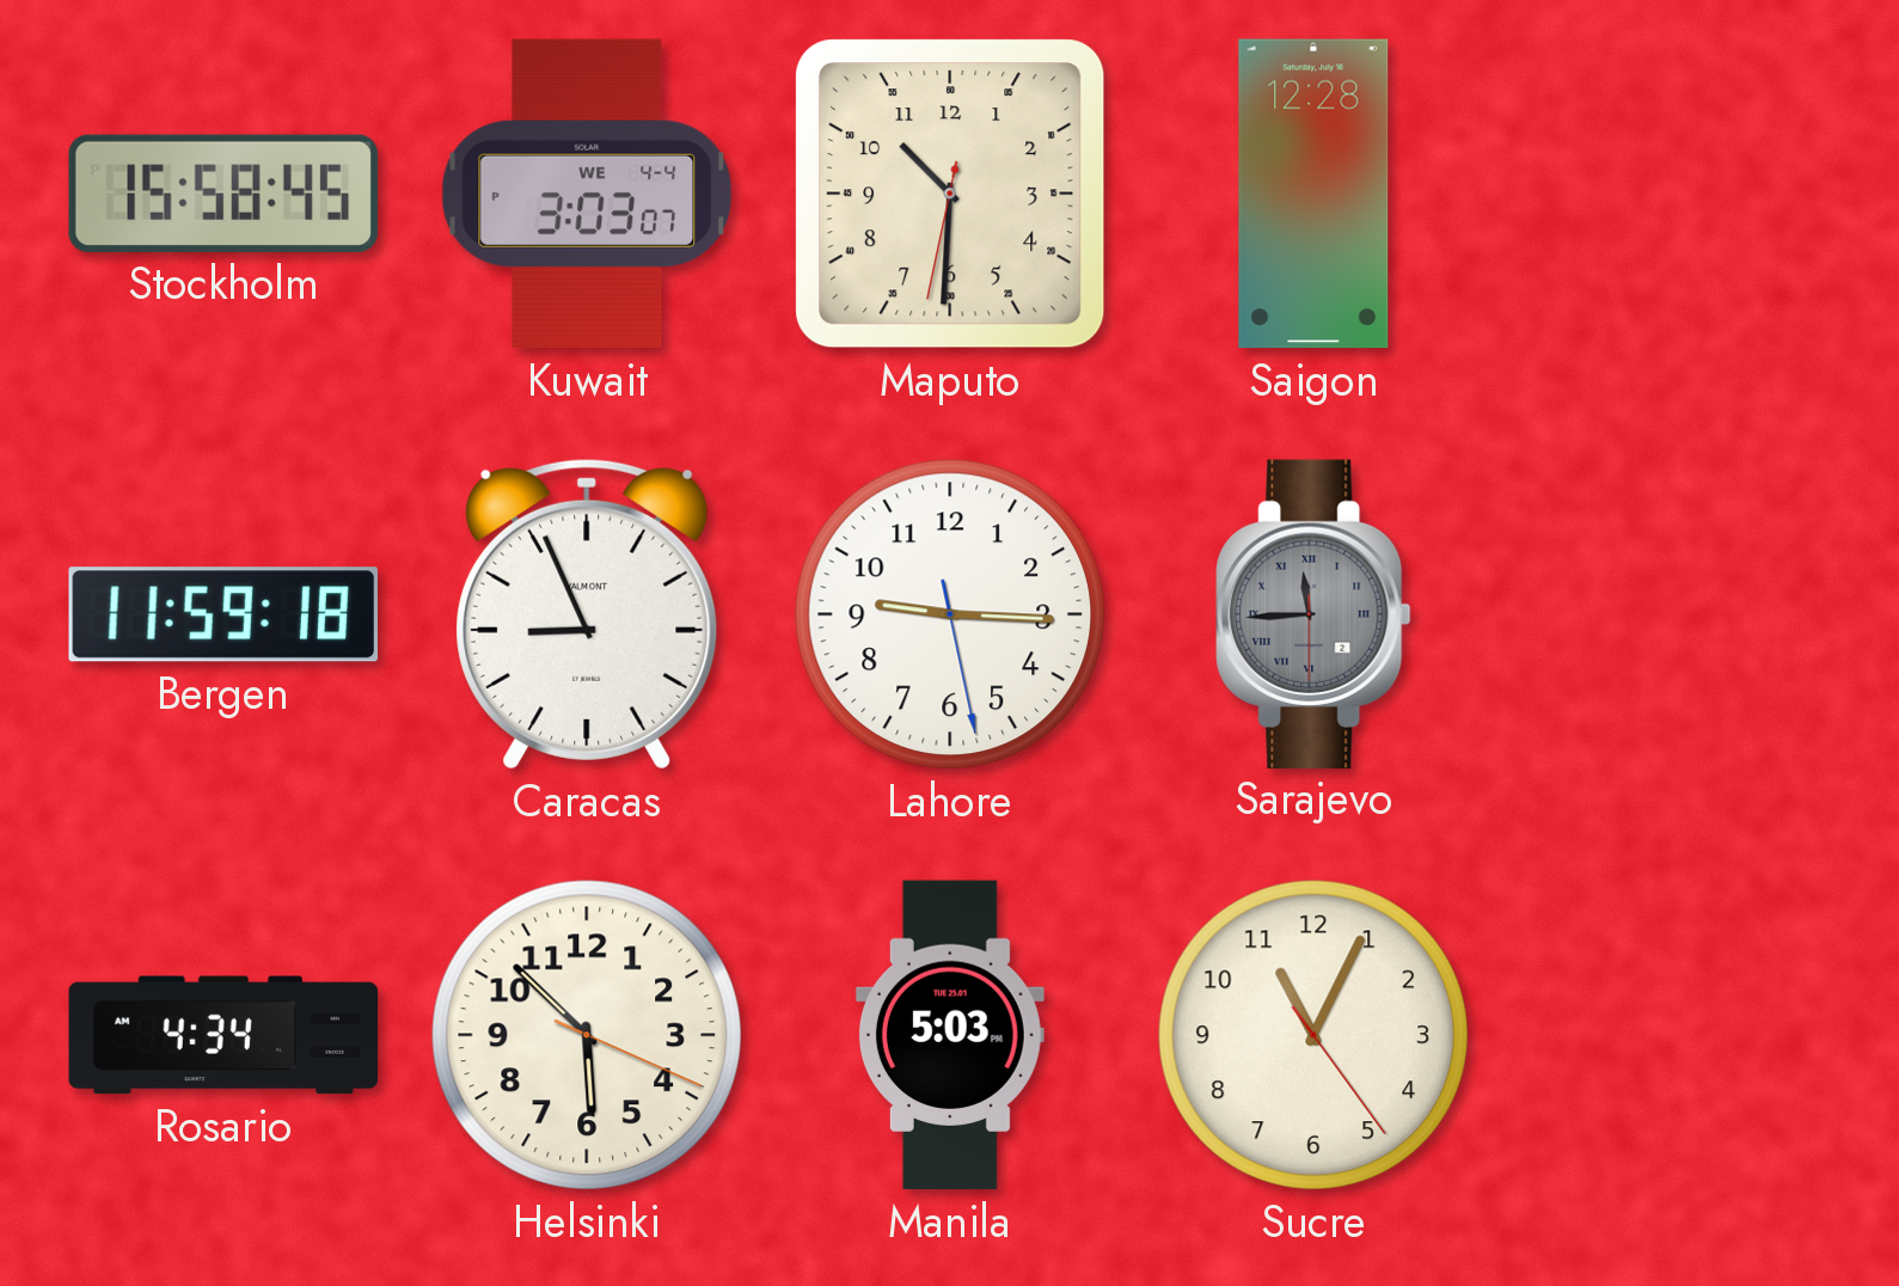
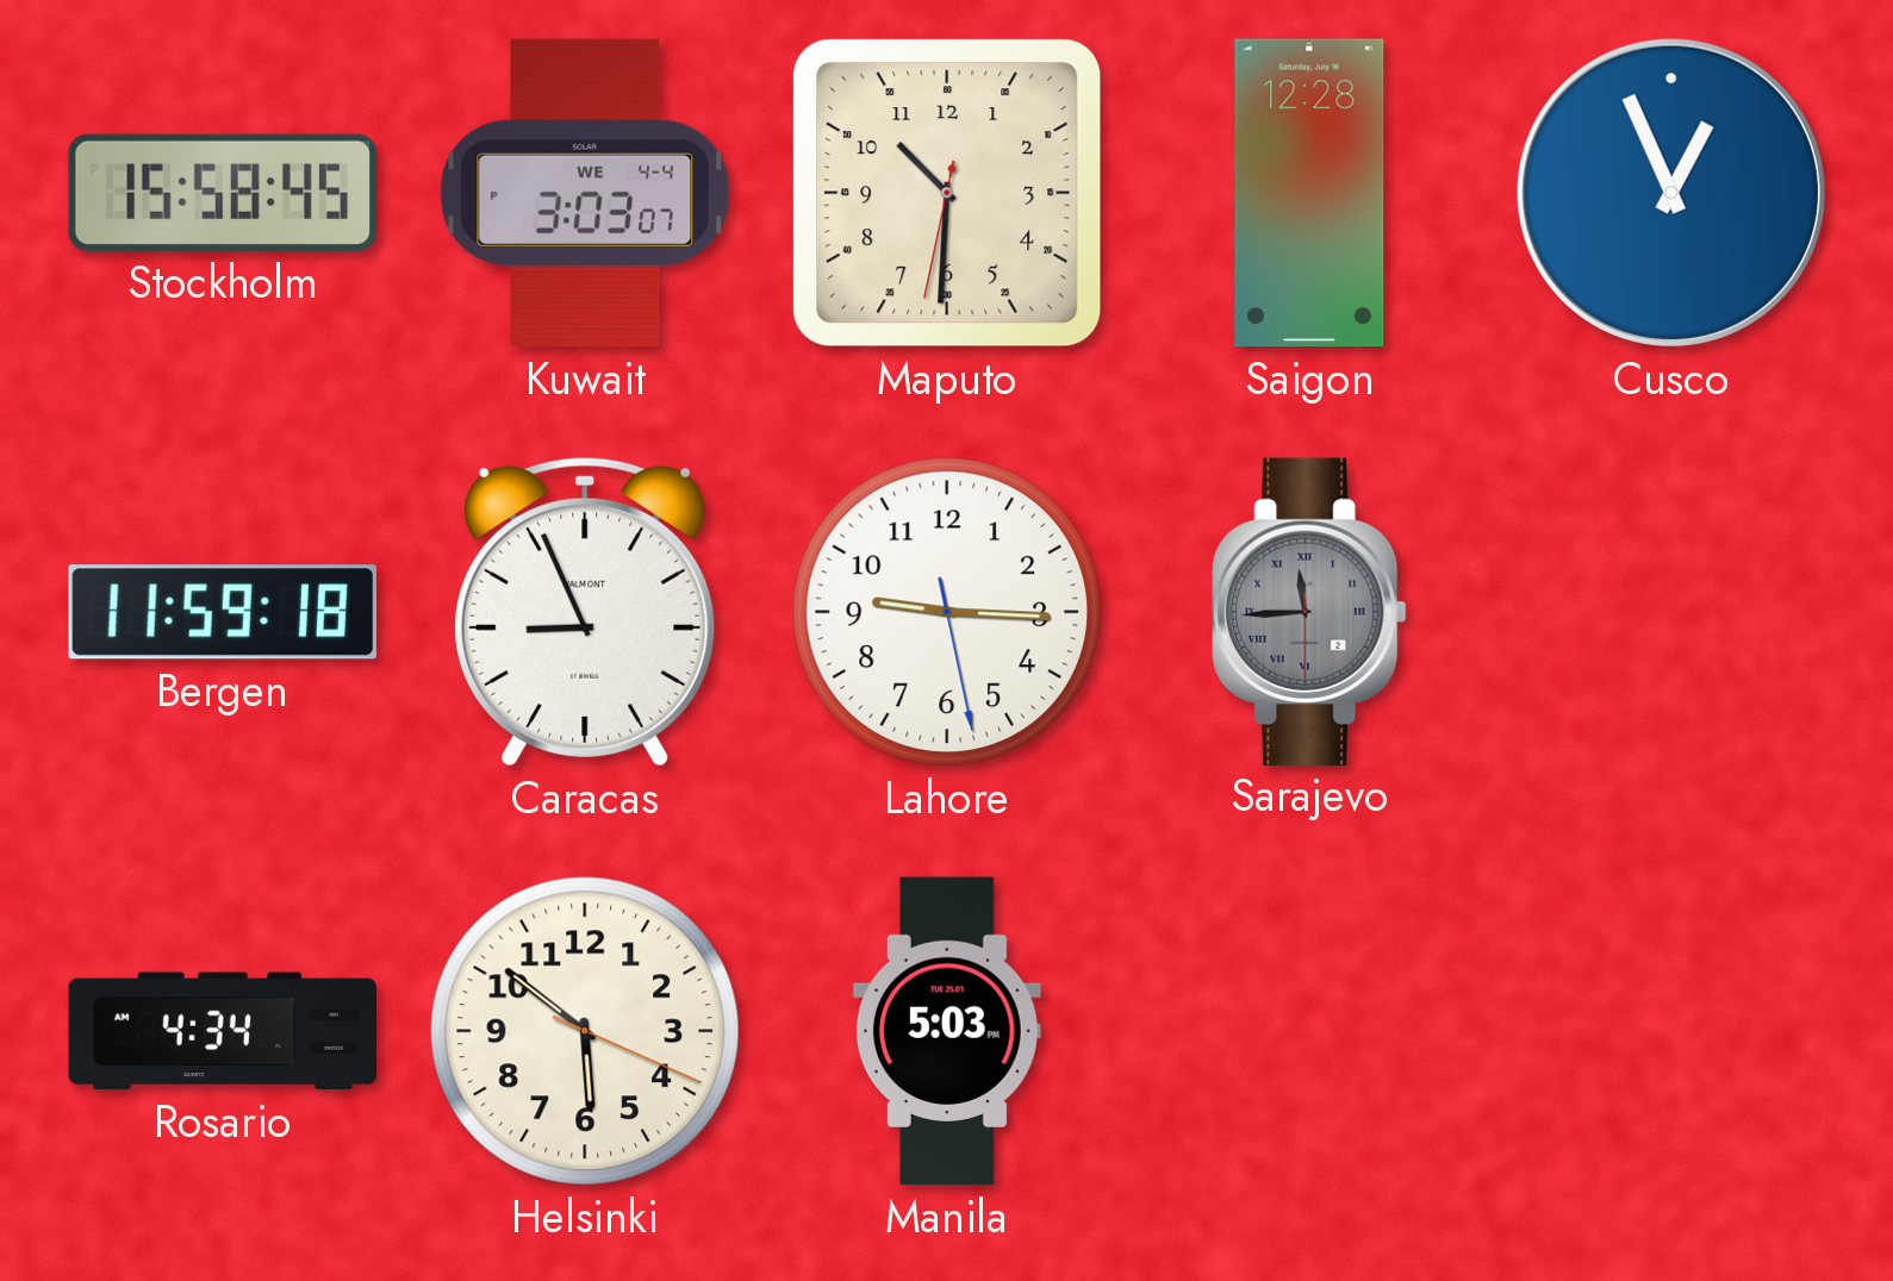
Cusco: none -> 12:56 (1671, 193)
Helsinki: 5:52 -> 5:51 (585, 1031)
Sucre: 11:04 -> none (1313, 1035)
